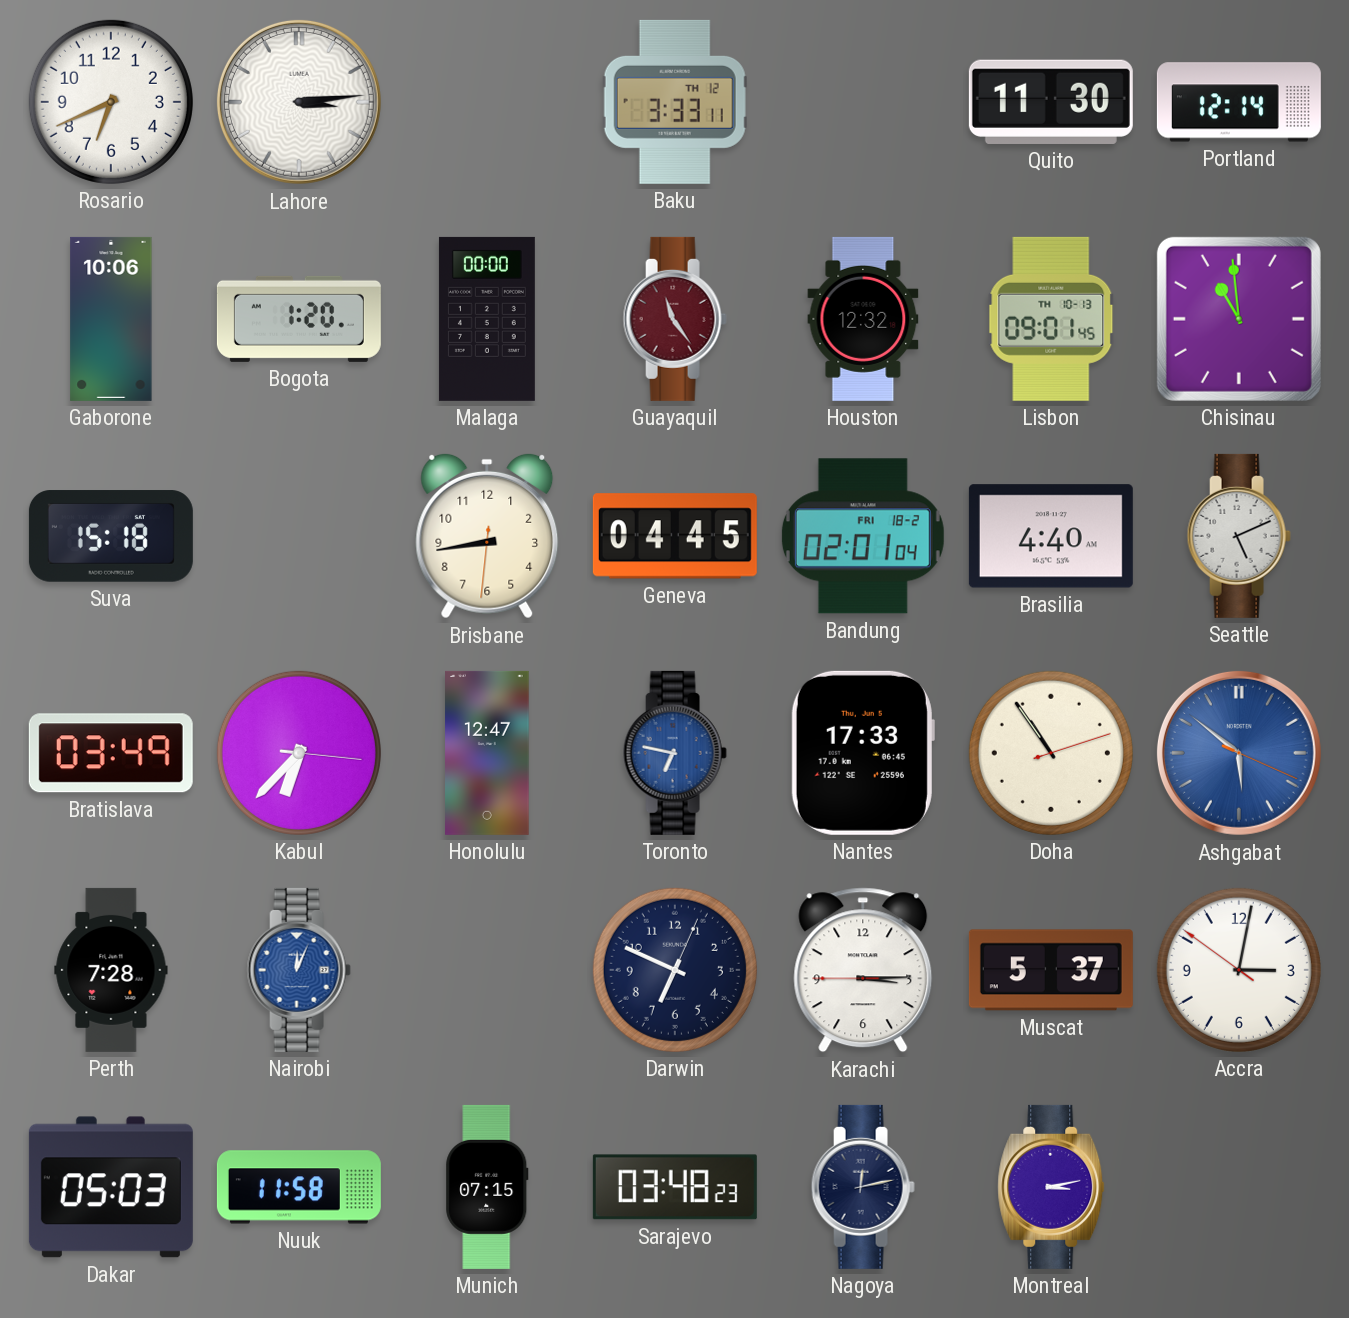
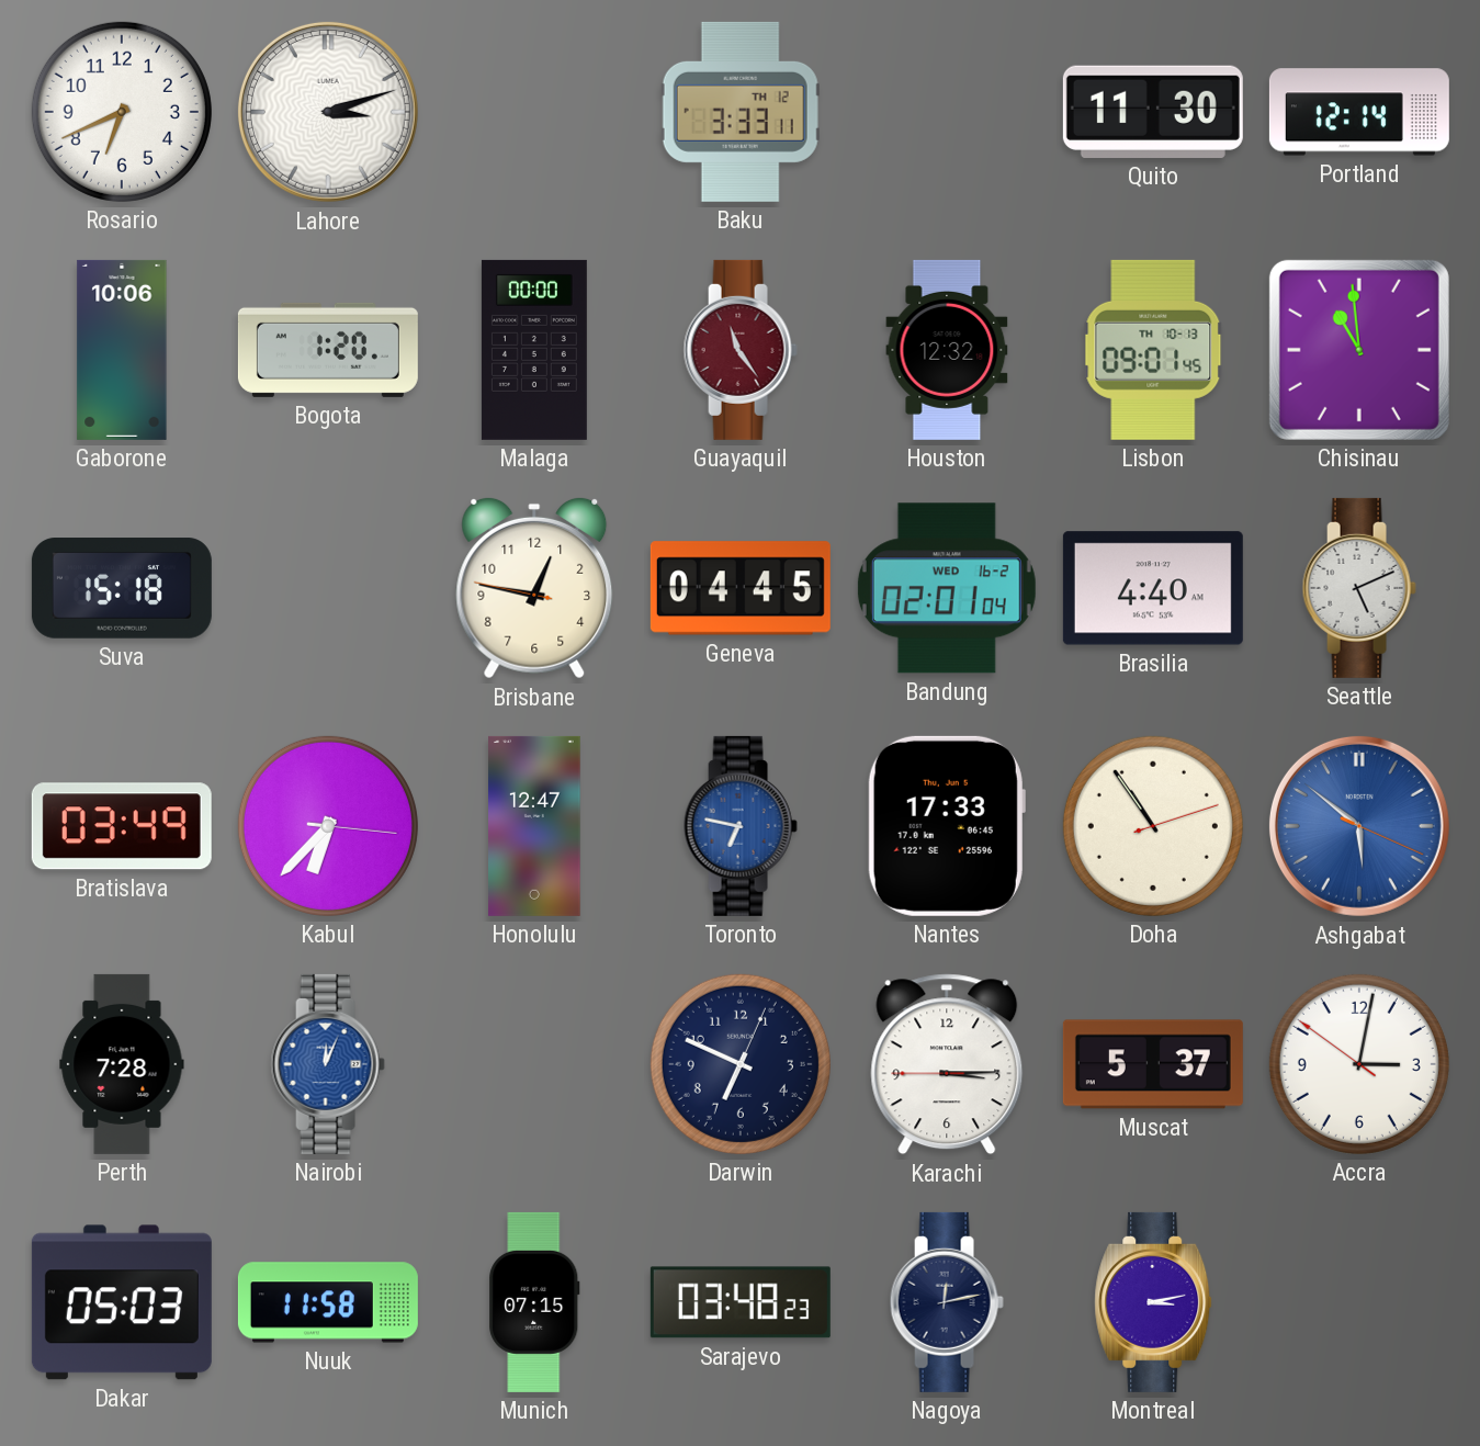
Lahore: 3:14 -> 3:12 (328, 112)
Brisbane: 8:43 -> 12:46 (534, 588)
Bandung date: FRI 18-2 -> WED 16-2 (947, 588)
